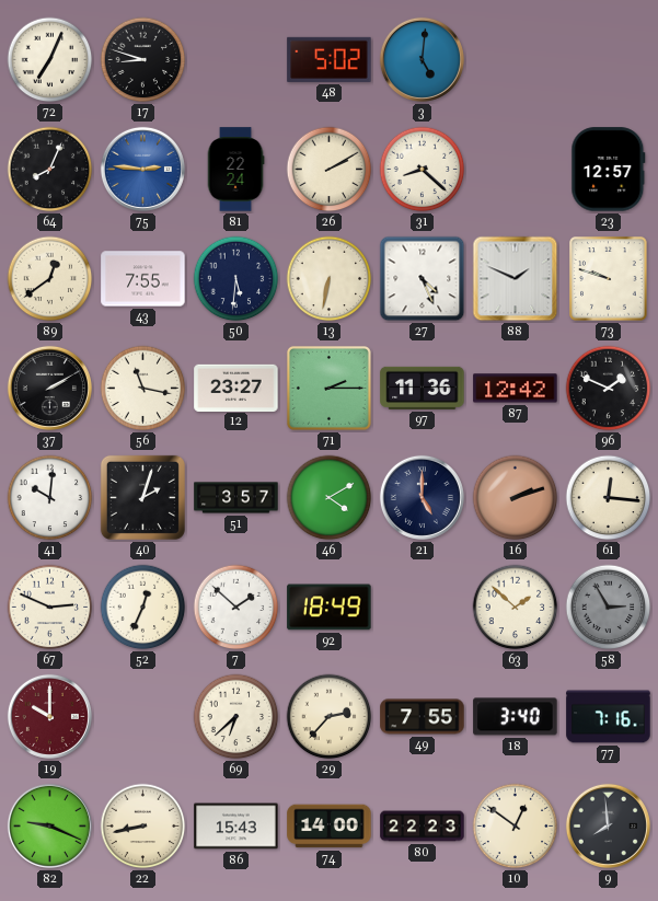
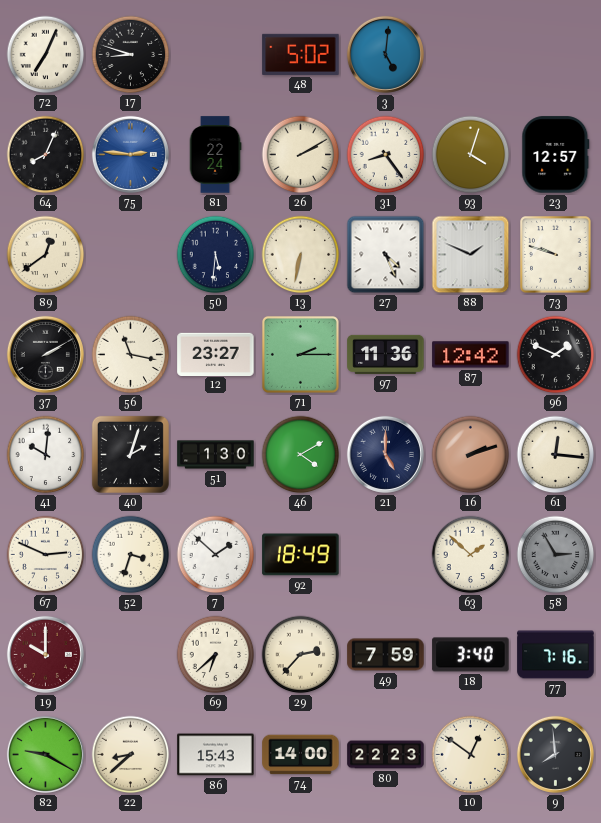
31: 8:22 -> 8:24 (386, 155)
93: none -> 4:03 (471, 155)
43: 7:55 -> none (143, 279)
51: 3:57 -> 1:30 (216, 455)
52: 12:34 -> 3:33 (131, 555)
49: 7:55 -> 7:59 (386, 655)
82: 9:19 -> 9:20 (45, 754)
22: 8:43 -> 8:38 (131, 755)
